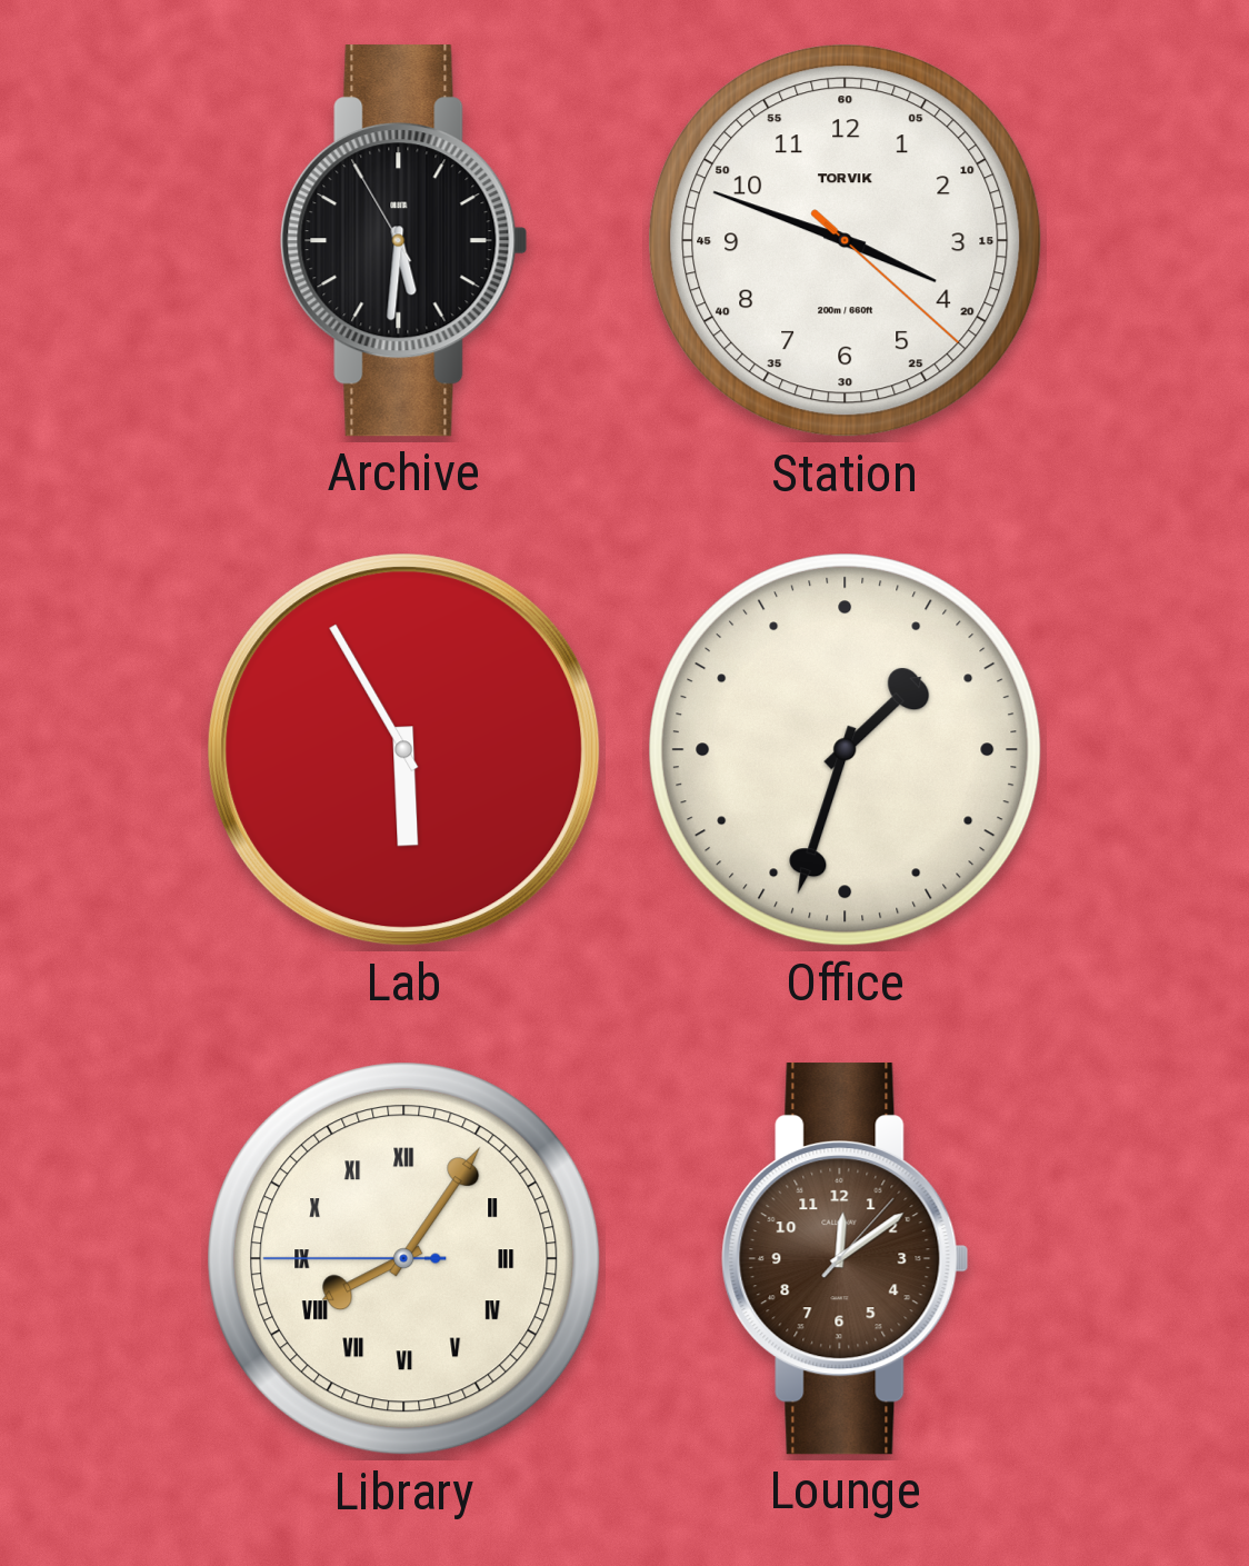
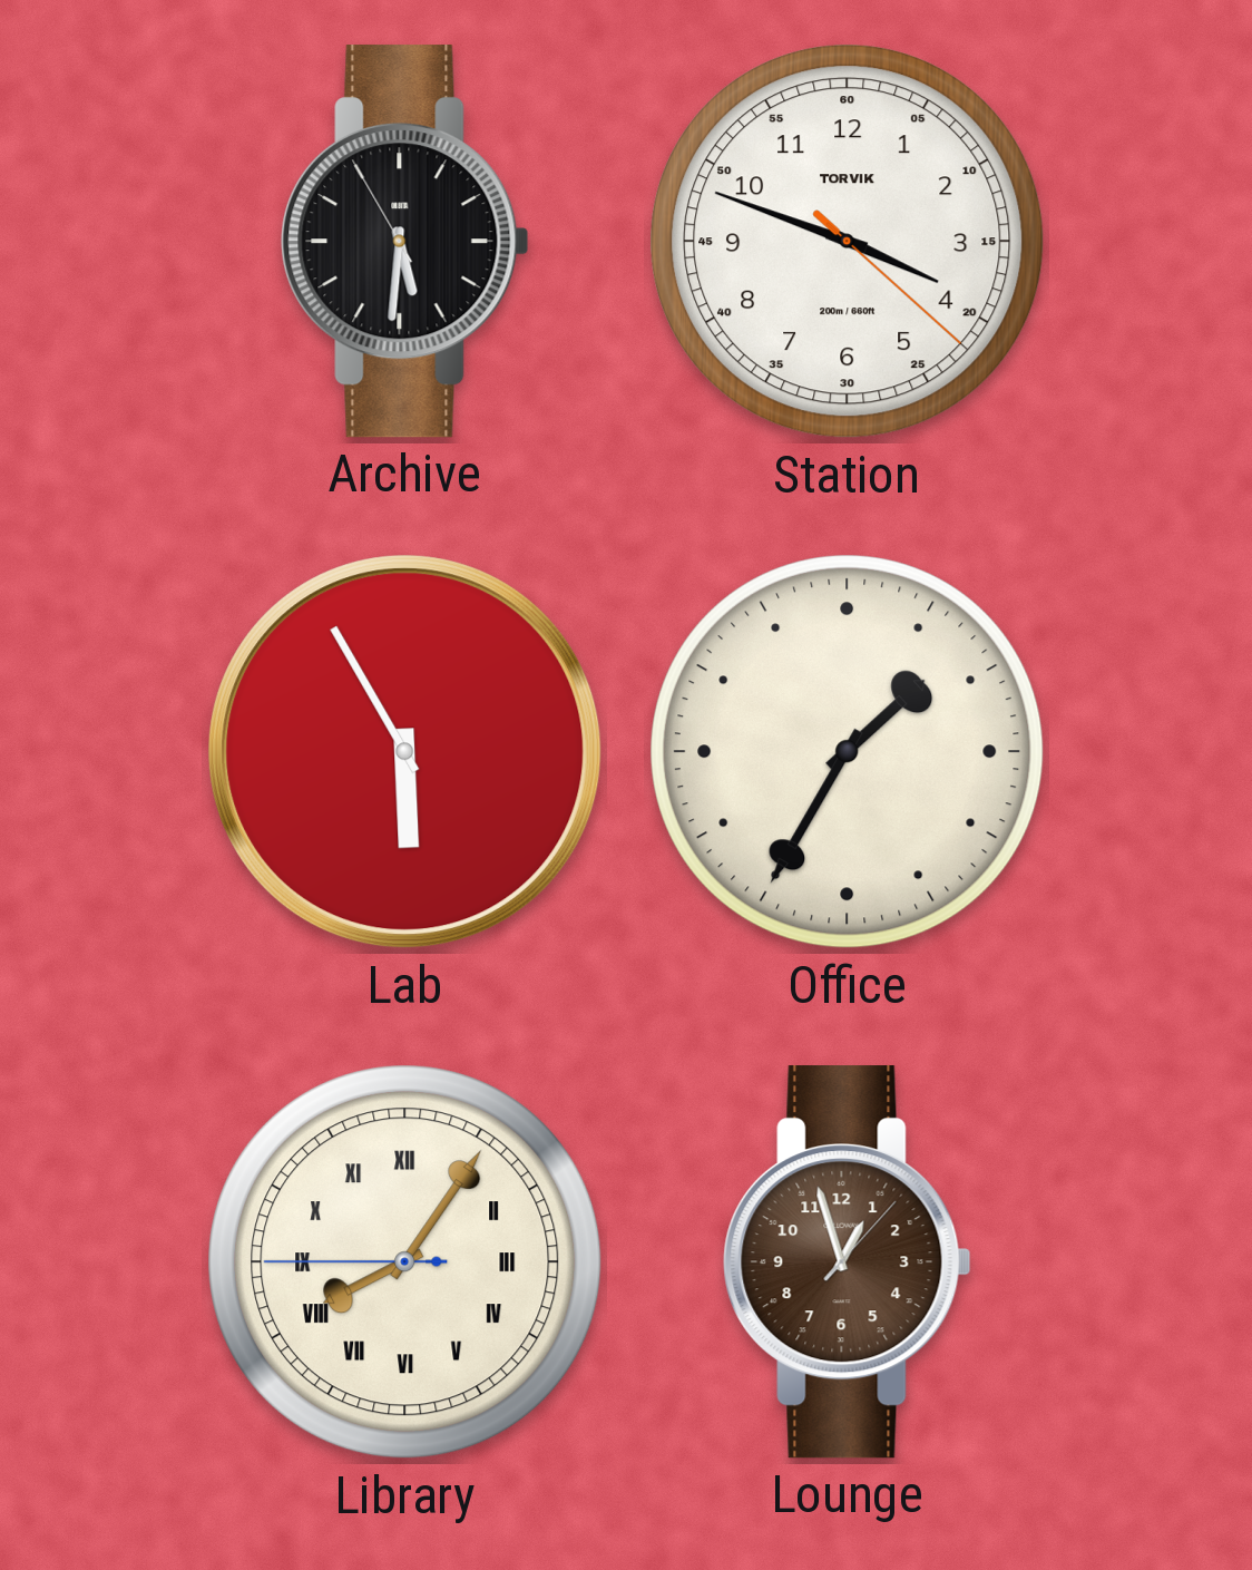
Office: 1:33 -> 1:35 (848, 752)
Lounge: 12:09 -> 12:57 (848, 1262)
